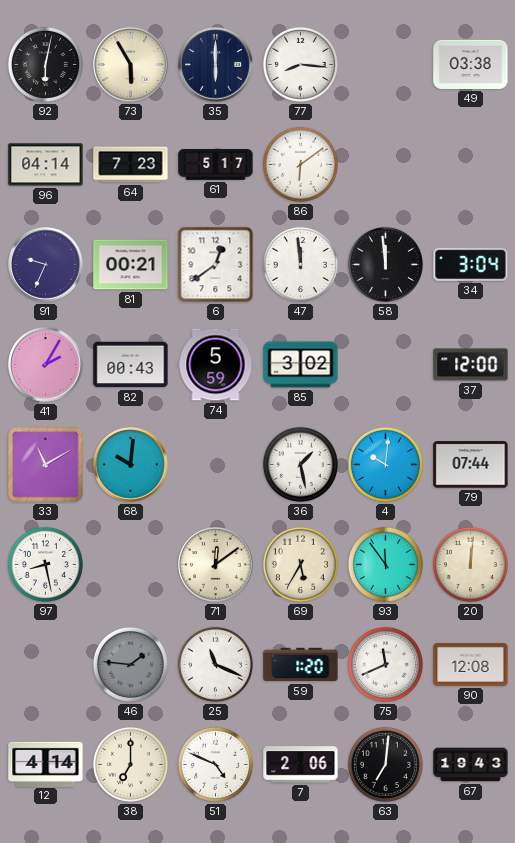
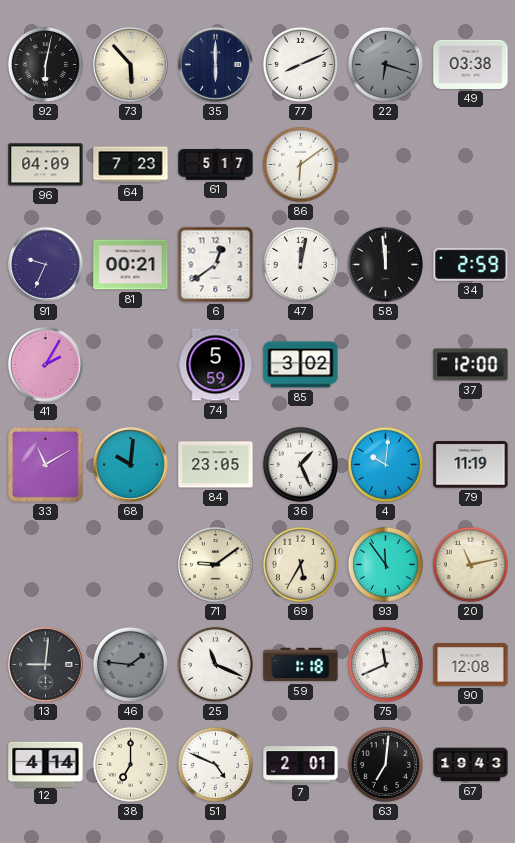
73: 5:55 -> 5:53 (131, 65)
77: 8:16 -> 8:11 (300, 64)
22: none -> 6:18 (385, 64)
96: 04:14 -> 04:09 (46, 165)
47: 11:59 -> 12:02 (300, 264)
34: 3:04 -> 2:59 (471, 264)
82: 00:43 -> none (131, 365)
84: none -> 23:05 (216, 465)
36: 1:28 -> 1:26 (300, 464)
79: 07:44 -> 11:19 (471, 465)
97: 8:28 -> none (45, 564)
71: 12:09 -> 9:09 (216, 565)
20: 12:01 -> 11:13 (470, 564)
13: none -> 9:01 (46, 665)
59: 1:20 -> 1:18 (301, 665)
7: 2:06 -> 2:01 (301, 765)
